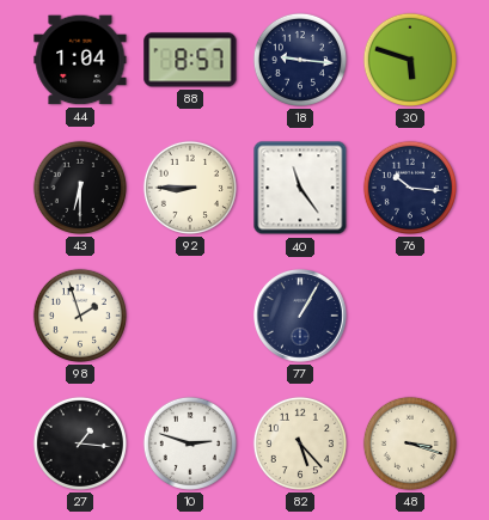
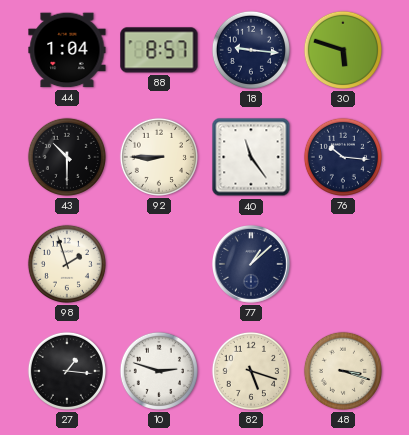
43: 6:30 -> 10:30 (67, 157)
77: 1:05 -> 1:08 (252, 265)
82: 5:23 -> 5:18 (251, 371)
